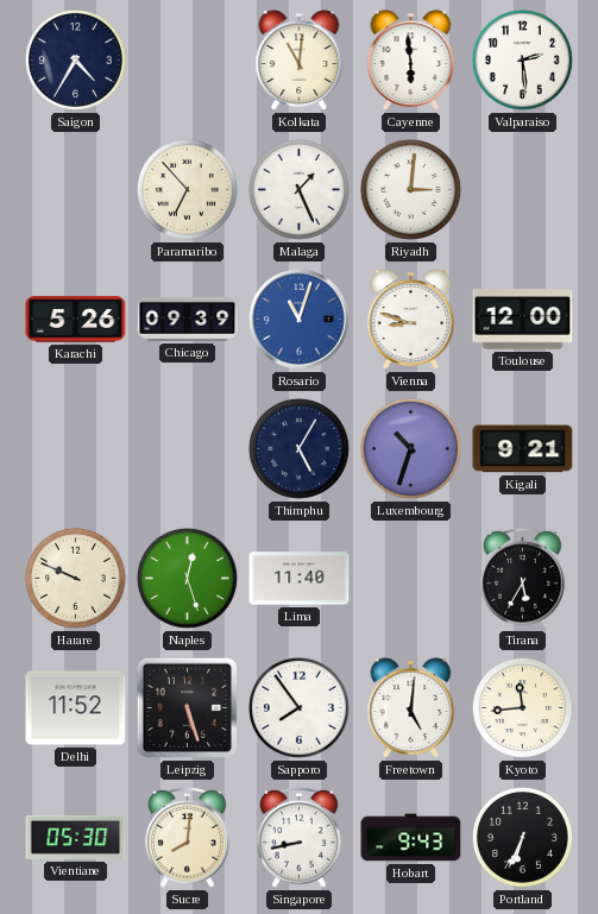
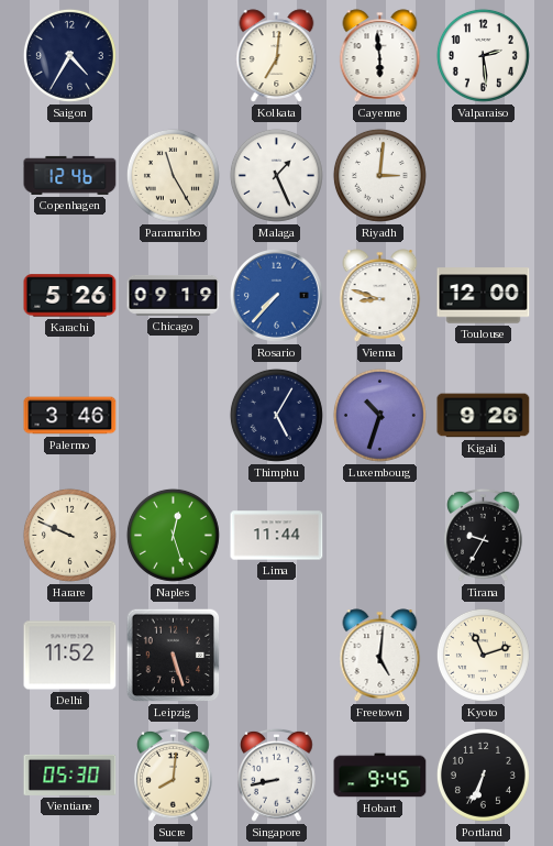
Kolkata: 11:01 -> 7:01 (277, 56)
Copenhagen: none -> 12:46 (70, 175)
Paramaribo: 6:53 -> 11:25 (173, 175)
Chicago: 09:39 -> 09:19 (174, 295)
Rosario: 11:03 -> 7:37 (277, 296)
Palermo: none -> 3:46 (70, 416)
Kigali: 9:21 -> 9:26 (484, 416)
Lima: 11:40 -> 11:44 (277, 536)
Tirana: 5:35 -> 9:35 (484, 535)
Sapporo: 7:54 -> none (298, 707)
Kyoto: 11:44 -> 11:12 (483, 655)
Hobart: 9:43 -> 9:45 (380, 776)
